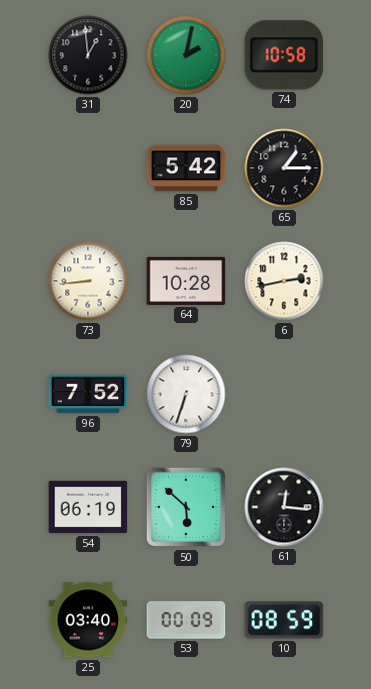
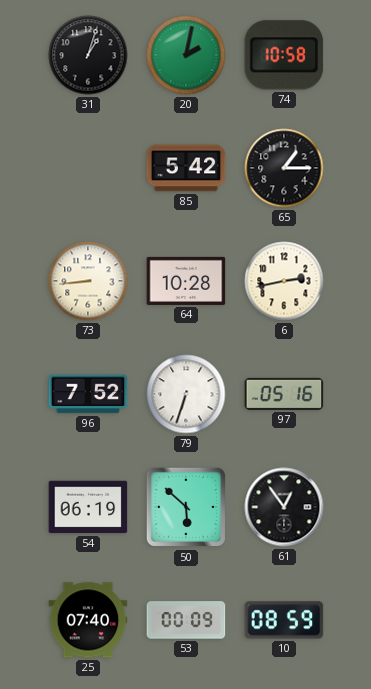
31: 12:59 -> 1:03 (88, 55)
97: none -> 05:16 (284, 394)
61: 12:16 -> 12:54 (284, 507)
25: 03:40 -> 07:40 (88, 620)
